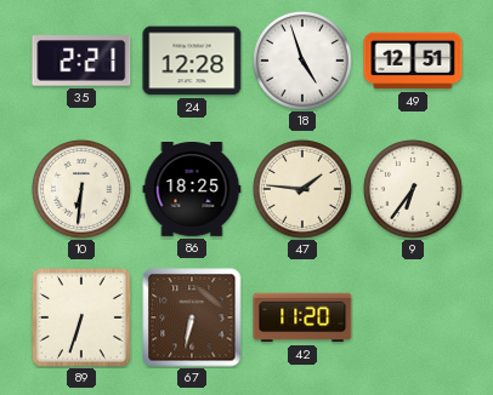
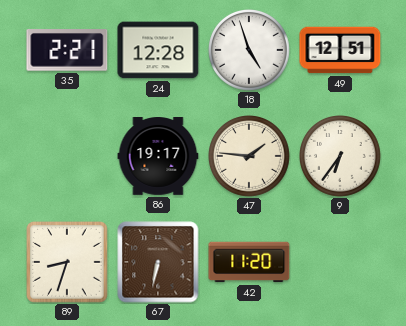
10: 6:31 -> none (83, 190)
86: 18:25 -> 19:17 (158, 157)
89: 6:33 -> 8:33 (68, 263)
